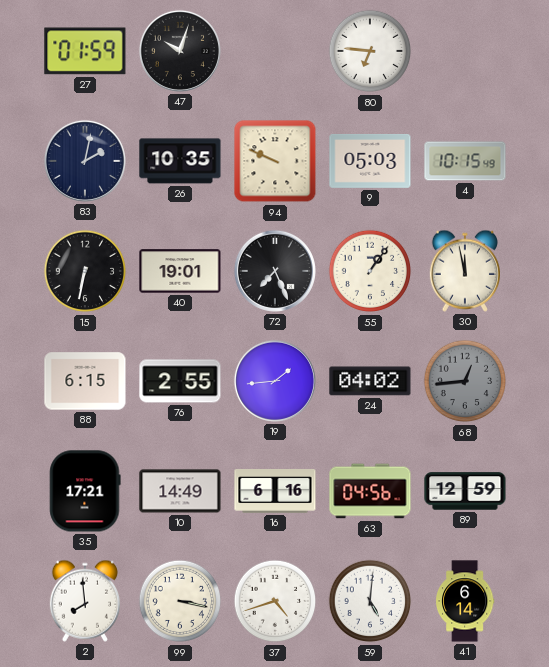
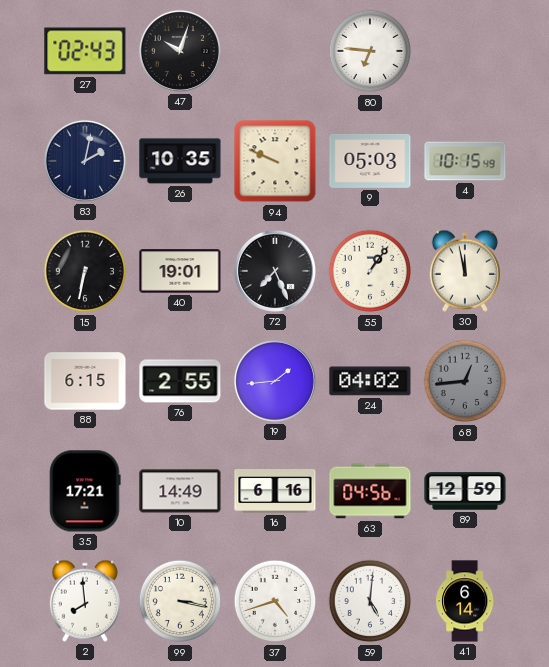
27: 01:59 -> 02:43 (85, 51)
